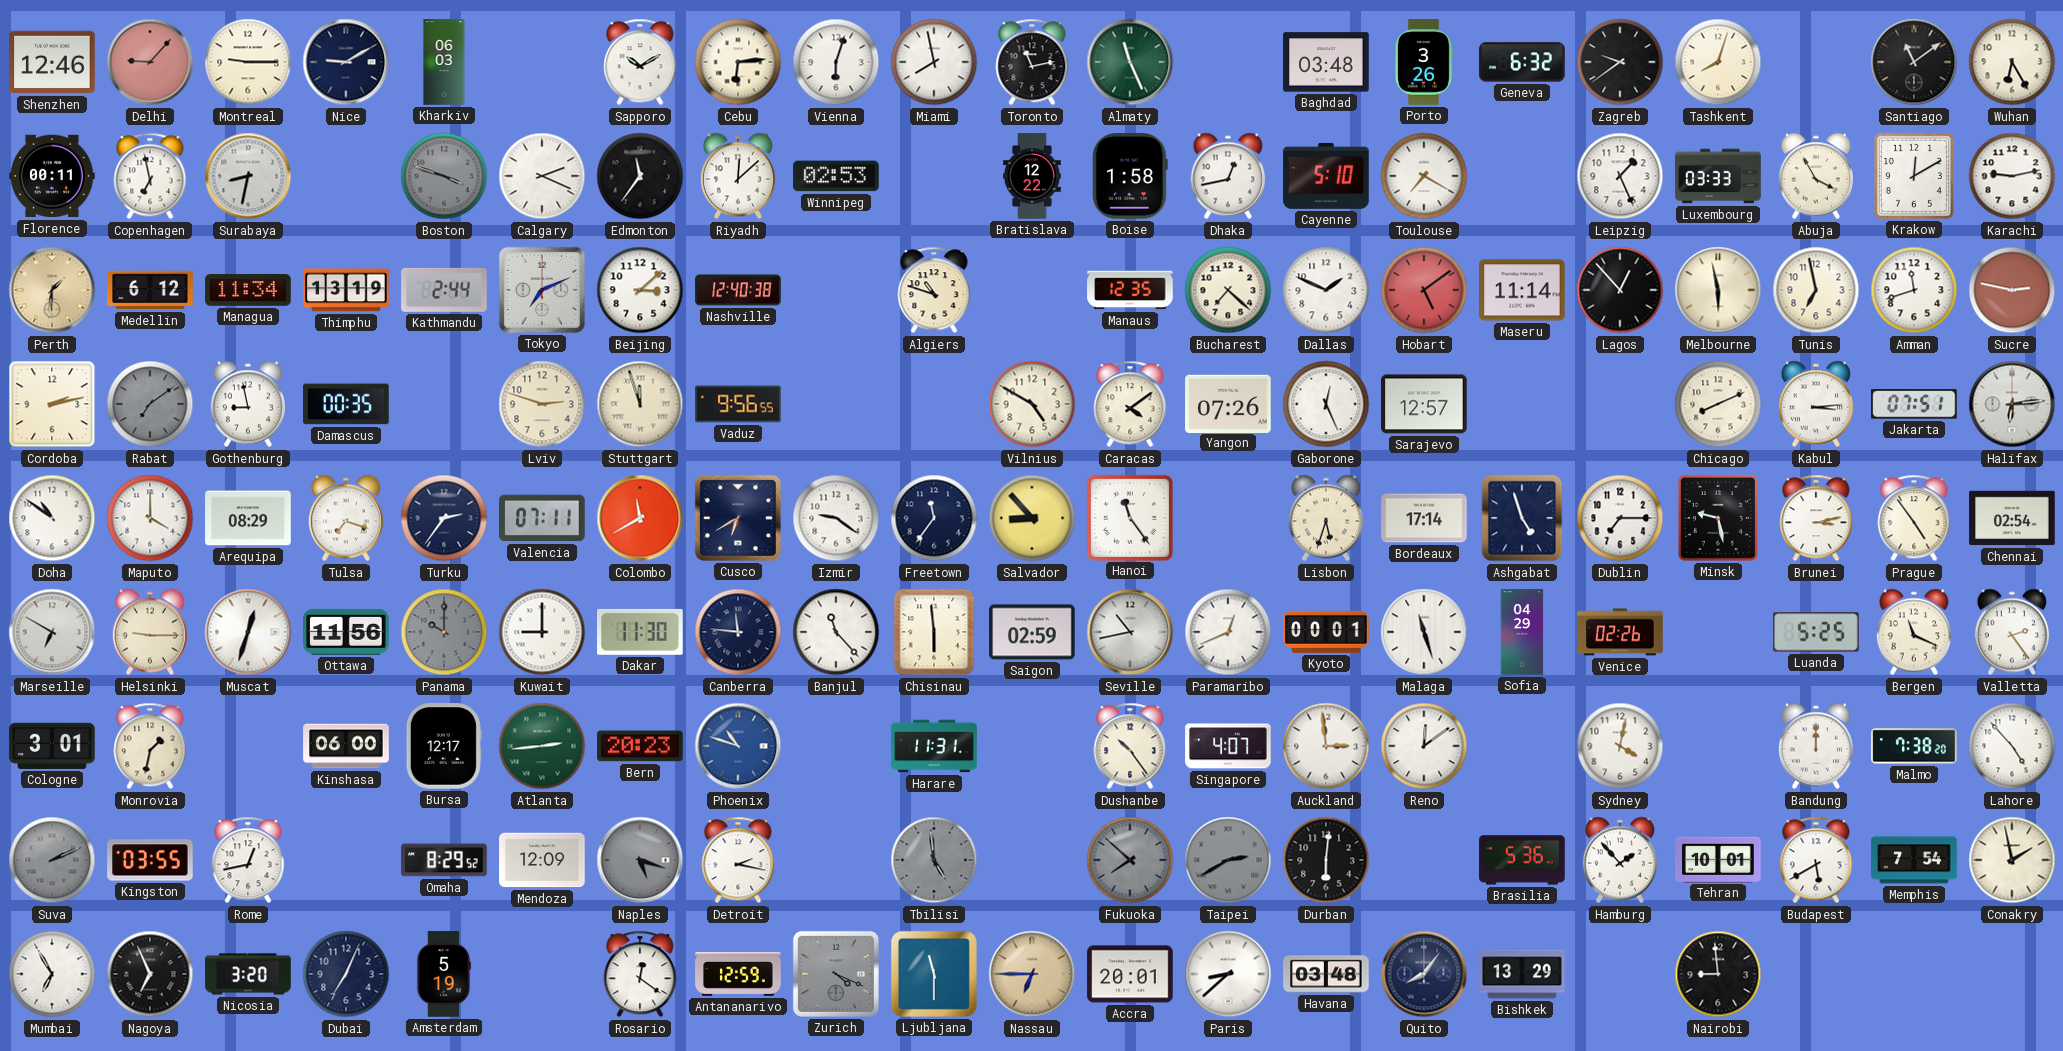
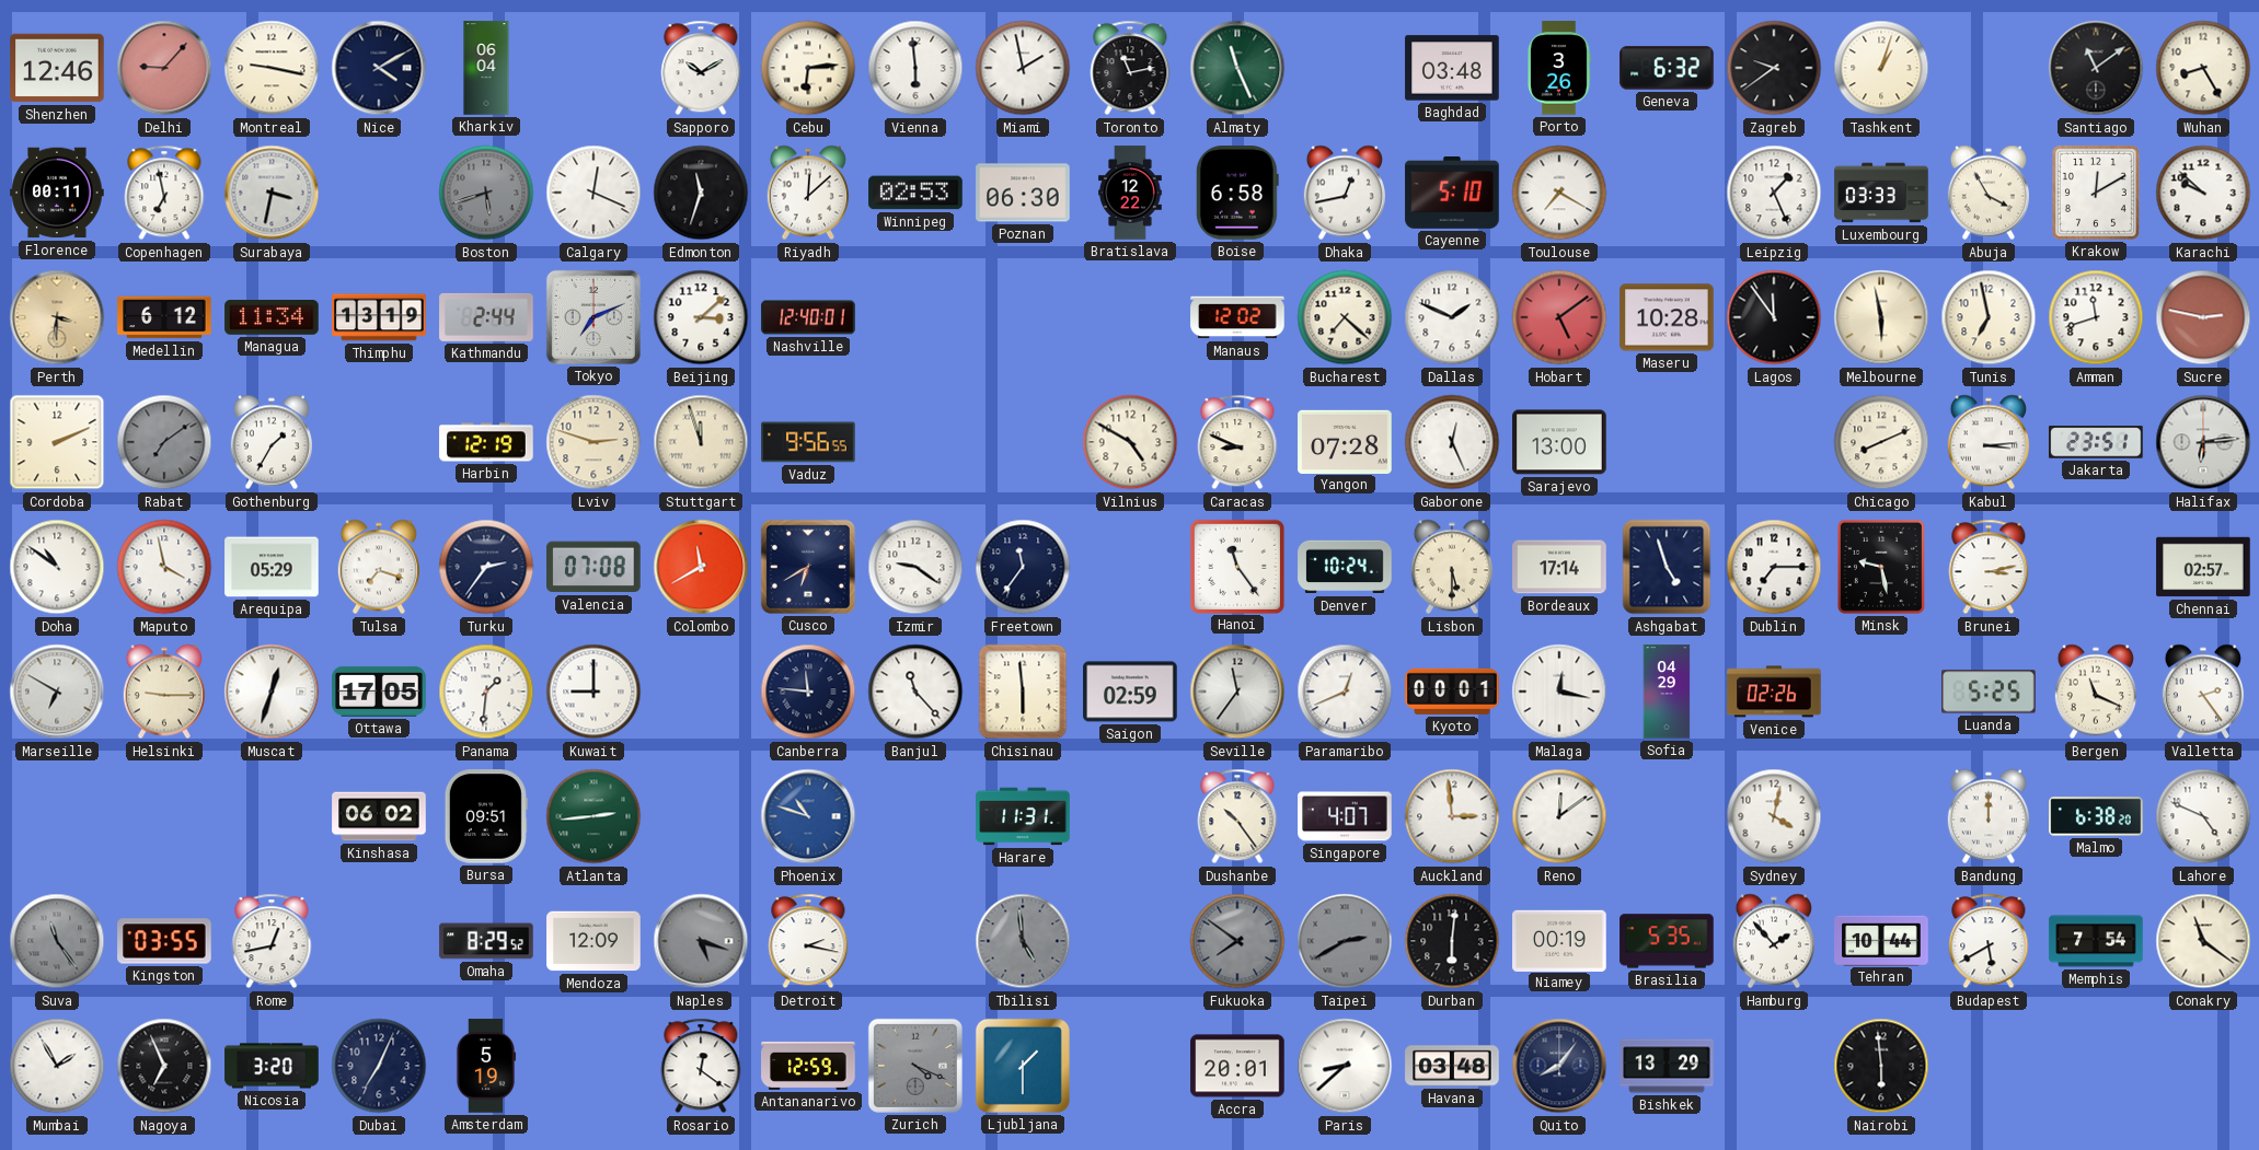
Montreal: 9:15 -> 9:17 (272, 68)
Nice: 9:10 -> 4:10 (379, 68)
Kharkiv: 06:03 -> 06:04 (486, 68)
Vienna: 6:03 -> 5:59 (915, 68)
Miami: 7:58 -> 1:58 (1023, 68)
Tashkent: 8:03 -> 1:03 (1881, 68)
Wuhan: 6:25 -> 8:25 (2203, 68)
Surabaya: 8:32 -> 3:32 (272, 193)
Boston: 3:48 -> 5:42 (486, 193)
Calgary: 2:19 -> 12:19 (593, 193)
Edmonton: 11:36 -> 11:33 (701, 193)
Poznan: none -> 06:30 (1023, 193)
Boise: 1:58 -> 6:58 (1237, 193)
Karachi: 9:13 -> 9:52 (2203, 193)
Perth: 1:31 -> 3:31 (57, 317)
Nashville: 12:40:38 -> 12:40:01 (808, 317)
Algiers: 10:48 -> none (934, 290)
Manaus: 12:35 -> 12:02 (1237, 317)
Maseru: 11:14 -> 10:28 (1667, 317)
Lagos: 12:53 -> 11:54 (1774, 317)
Cordoba: 2:13 -> 2:11 (57, 442)
Gothenburg: 8:58 -> 1:35 (272, 442)
Damascus: 00:35 -> none (346, 404)
Harbin: none -> 12:19 (486, 442)
Caracas: 4:09 -> 8:49 (1237, 442)
Yangon: 07:26 -> 07:28 (1345, 441)
Sarajevo: 12:57 -> 13:00 (1559, 442)
Jakarta: 07:51 -> 23:51 (2096, 442)
Maputo: 4:00 -> 3:58 (164, 567)
Arequipa: 08:29 -> 05:29 (272, 567)
Valencia: 07:11 -> 07:08 (595, 567)
Salvador: 8:53 -> none (1032, 518)
Denver: none -> 10:24 (1345, 567)
Lisbon: 5:33 -> 5:30 (1452, 567)
Prague: 4:54 -> none (1914, 518)
Chennai: 02:54 -> 02:57 (2203, 567)
Ottawa: 11:56 -> 17:05 (379, 692)
Panama: 10:00 -> 1:31 (486, 692)
Panama dial: grey -> white (486, 692)
Dakar: 11:30 -> none (641, 632)
Seville: 10:43 -> 11:36 (1237, 692)
Malaga: 11:27 -> 12:17 (1559, 692)
Cologne: 3:01 -> none (52, 746)
Monrovia: 1:32 -> none (150, 746)
Kinshasa: 06:00 -> 06:02 (379, 816)
Bursa: 12:17 -> 09:51 (486, 816)
Bern: 20:23 -> none (640, 746)
Malmo: 7:38 -> 6:38 (2096, 816)
Lahore: 4:53 -> 4:49 (2203, 816)
Suva: 2:11 -> 11:24 (57, 941)
Fukuoka: 7:52 -> 7:51 (1237, 941)
Niamey: none -> 00:19 (1559, 940)
Brasilia: 5:36 -> 5:35 (1667, 941)
Tehran: 10:01 -> 10:44 (1881, 940)
Conakry: 1:58 -> 11:21 (2203, 941)
Mumbai: 6:55 -> 1:55 (57, 1066)
Ljubljana: 11:30 -> 1:30 (1023, 1066)
Nassau: 6:45 -> none (1032, 974)
Nairobi: 8:59 -> 5:59 (1881, 1066)
